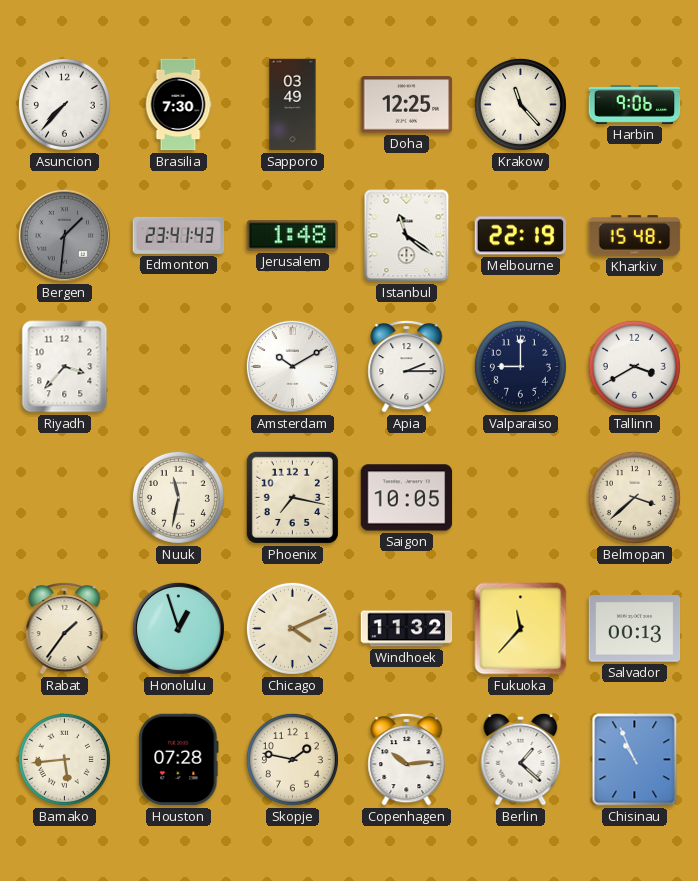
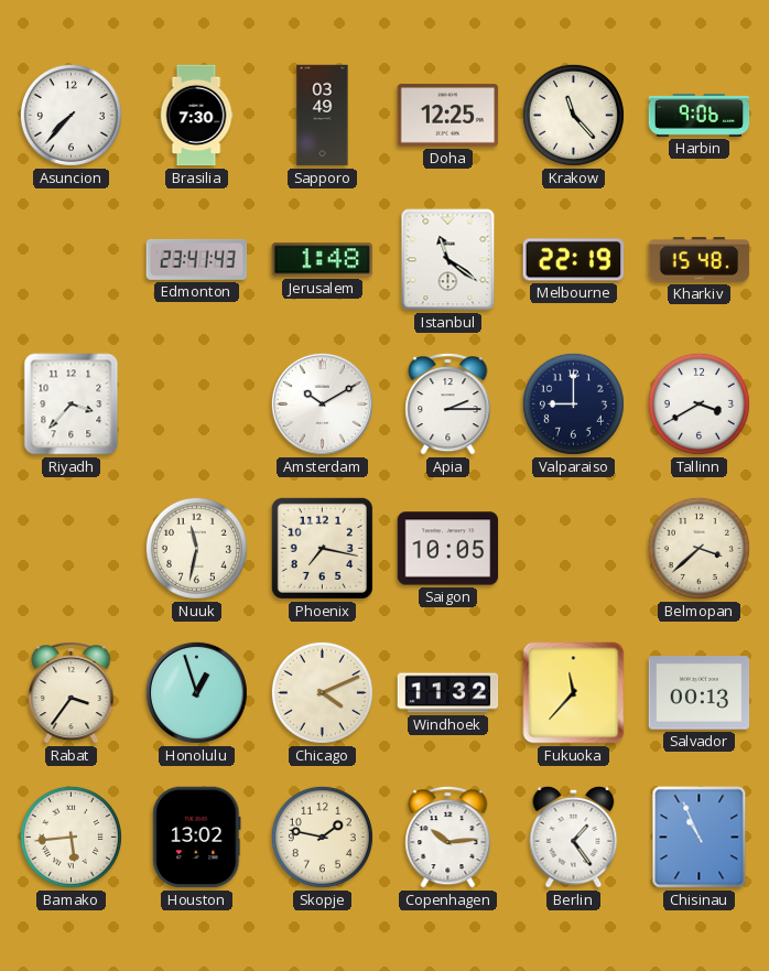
Bergen: 1:31 -> none (64, 235)
Rabat: 1:36 -> 3:36 (72, 693)
Houston: 07:28 -> 13:02 (197, 838)
Berlin: 1:22 -> 1:24 (574, 837)
